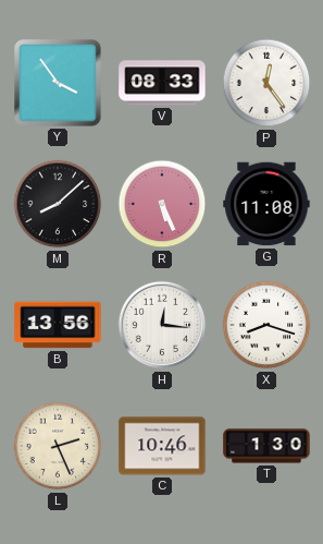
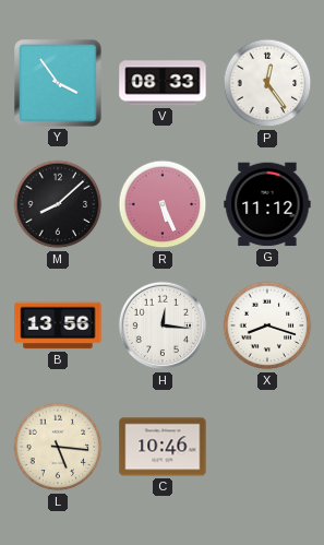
G: 11:08 -> 11:12 (267, 204)
L: 2:26 -> 5:16 (58, 447)
T: 1:30 -> none (266, 446)
